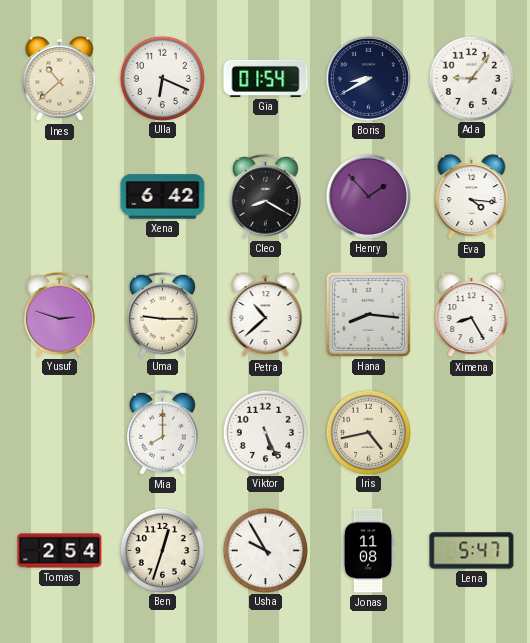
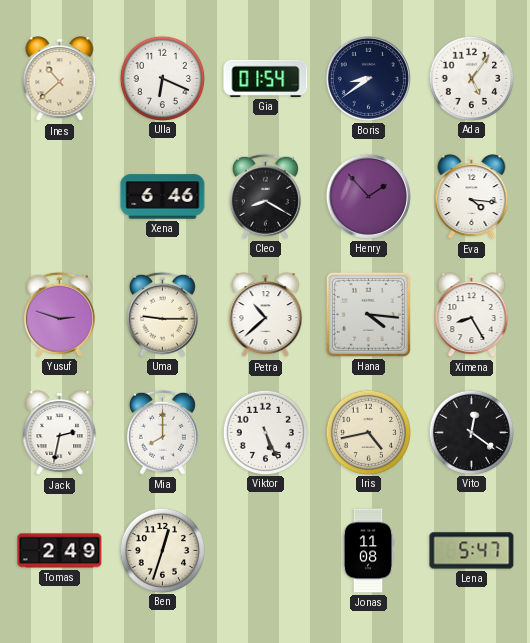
Boris: 8:40 -> 8:39 (368, 78)
Ada: 9:06 -> 5:06 (471, 78)
Xena: 6:42 -> 6:46 (163, 197)
Hana: 8:16 -> 4:16 (368, 314)
Jack: none -> 2:32 (60, 433)
Vito: none -> 12:21 (471, 432)
Tomas: 2:54 -> 2:49 (60, 551)
Usha: 9:55 -> none (265, 550)
